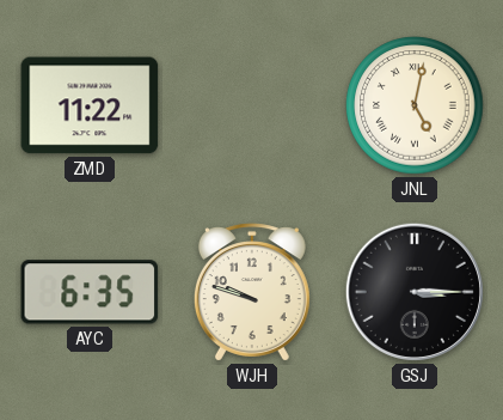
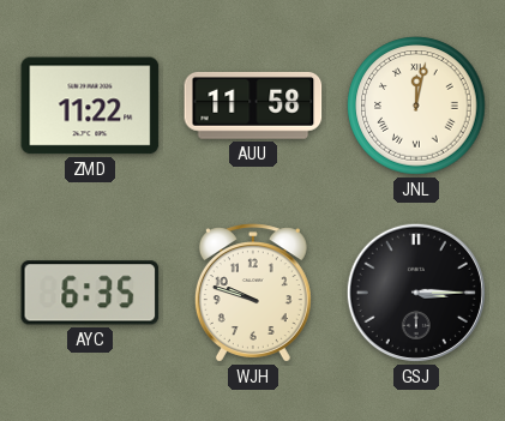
AUU: none -> 11:58 (253, 107)
JNL: 5:02 -> 12:02 (416, 106)
